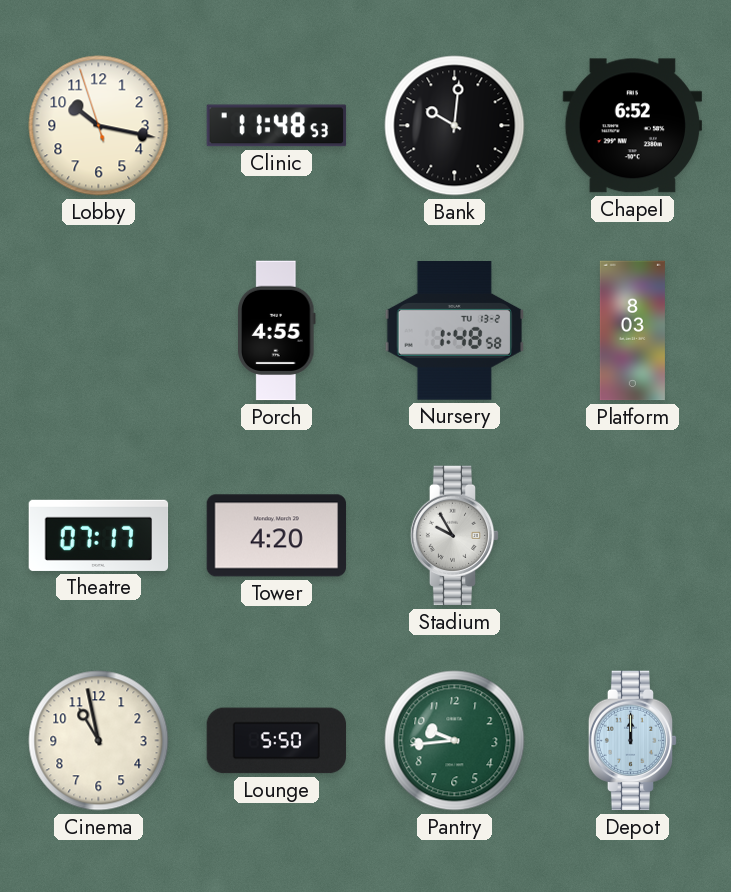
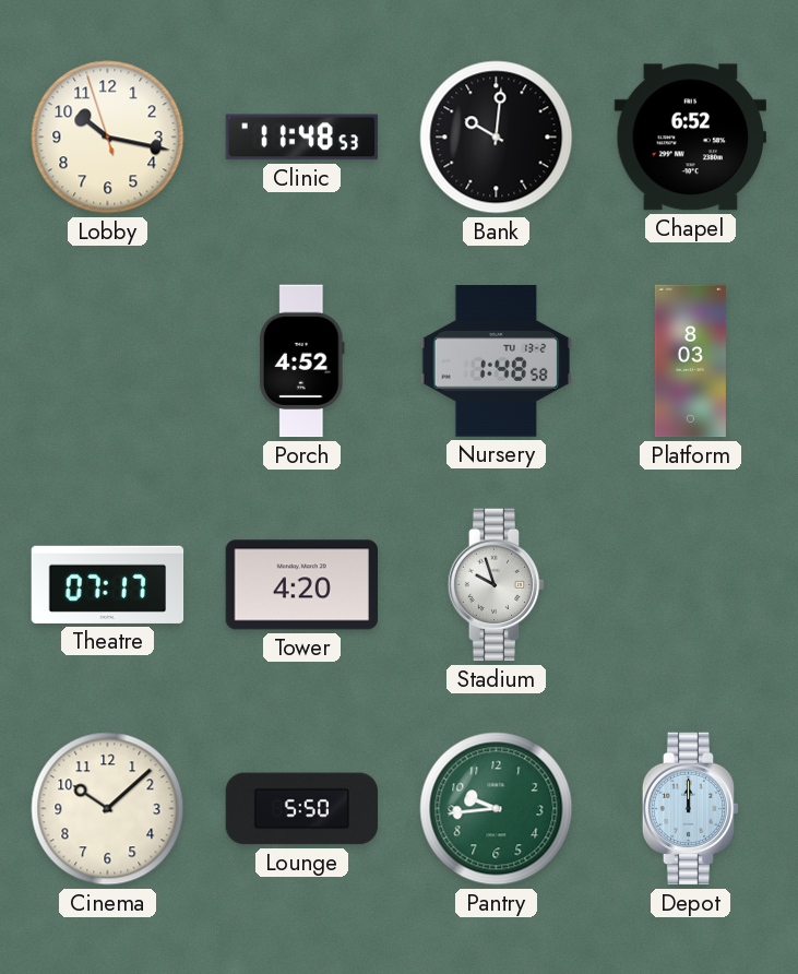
Porch: 4:55 -> 4:52 (302, 361)
Stadium: 9:55 -> 9:57 (497, 585)
Cinema: 10:58 -> 10:08 (108, 809)
